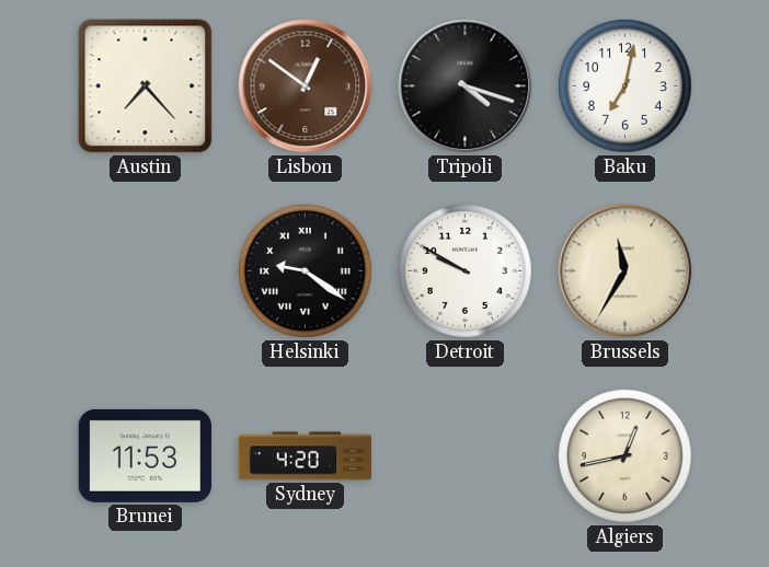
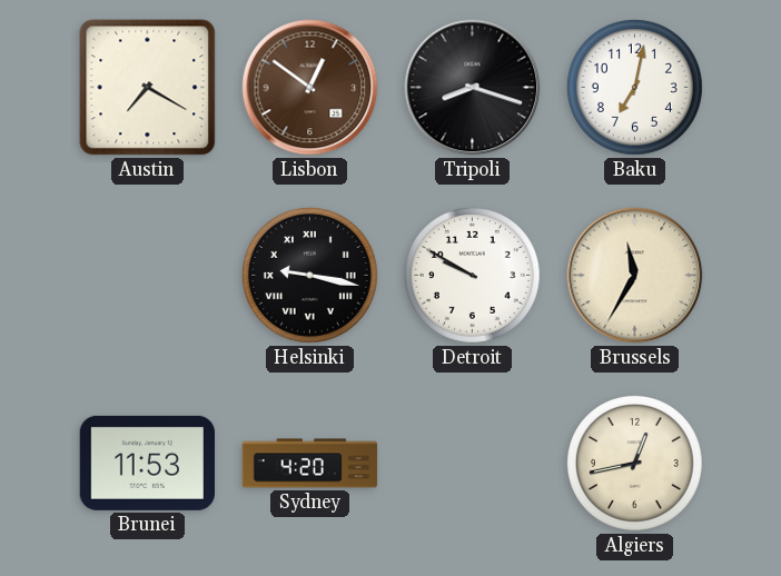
Austin: 7:23 -> 7:20 (148, 88)
Tripoli: 4:18 -> 8:18 (473, 88)
Helsinki: 9:21 -> 9:17 (309, 275)
